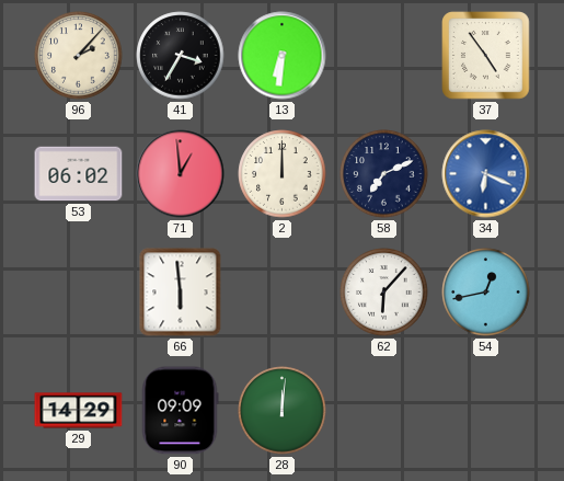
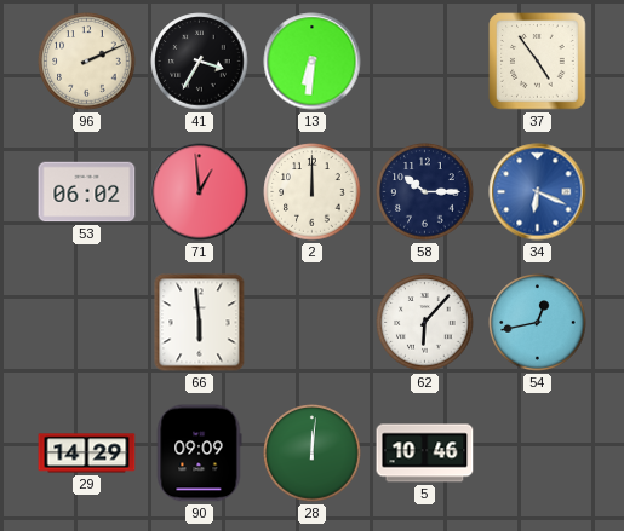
96: 2:07 -> 2:11 (87, 62)
58: 7:11 -> 10:15 (425, 192)
5: none -> 10:46 (425, 454)
